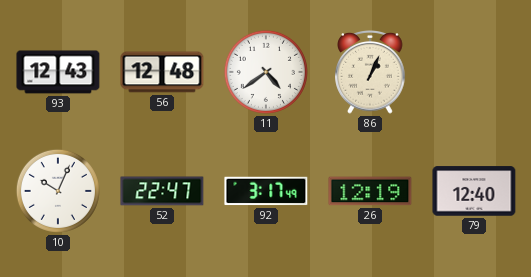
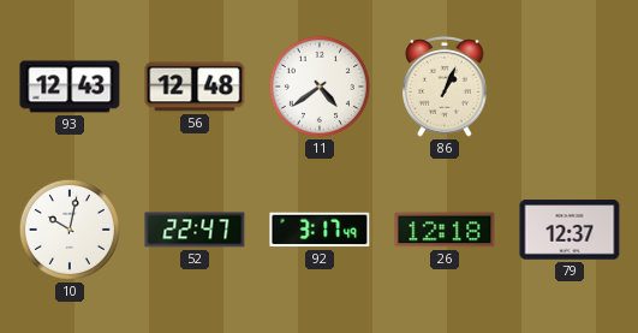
10: 10:04 -> 10:02 (70, 230)
26: 12:19 -> 12:18 (445, 230)
79: 12:40 -> 12:37 (570, 230)
